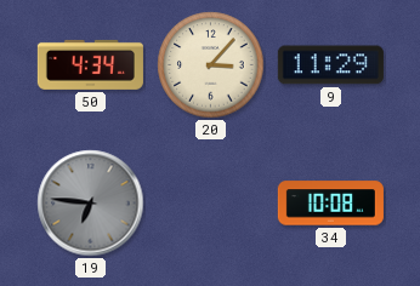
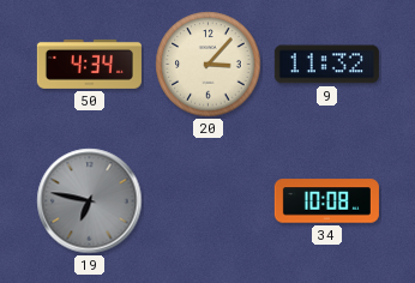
9: 11:29 -> 11:32 (326, 65)
19: 6:46 -> 6:47 (90, 201)
